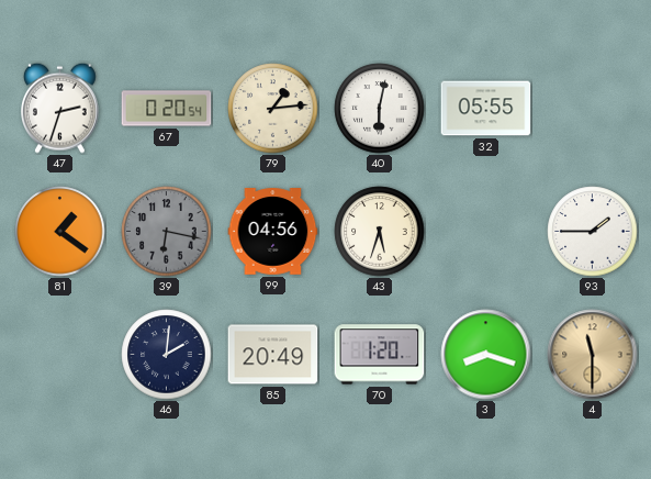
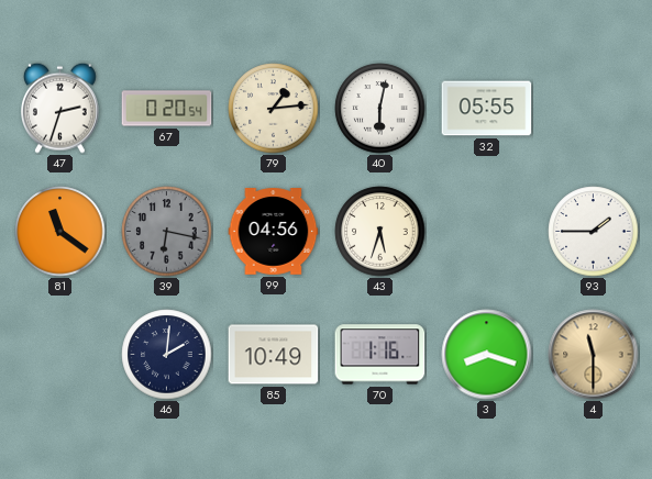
81: 1:21 -> 11:21 (60, 232)
85: 20:49 -> 10:49 (274, 355)
70: 1:20 -> 1:16 (380, 355)
